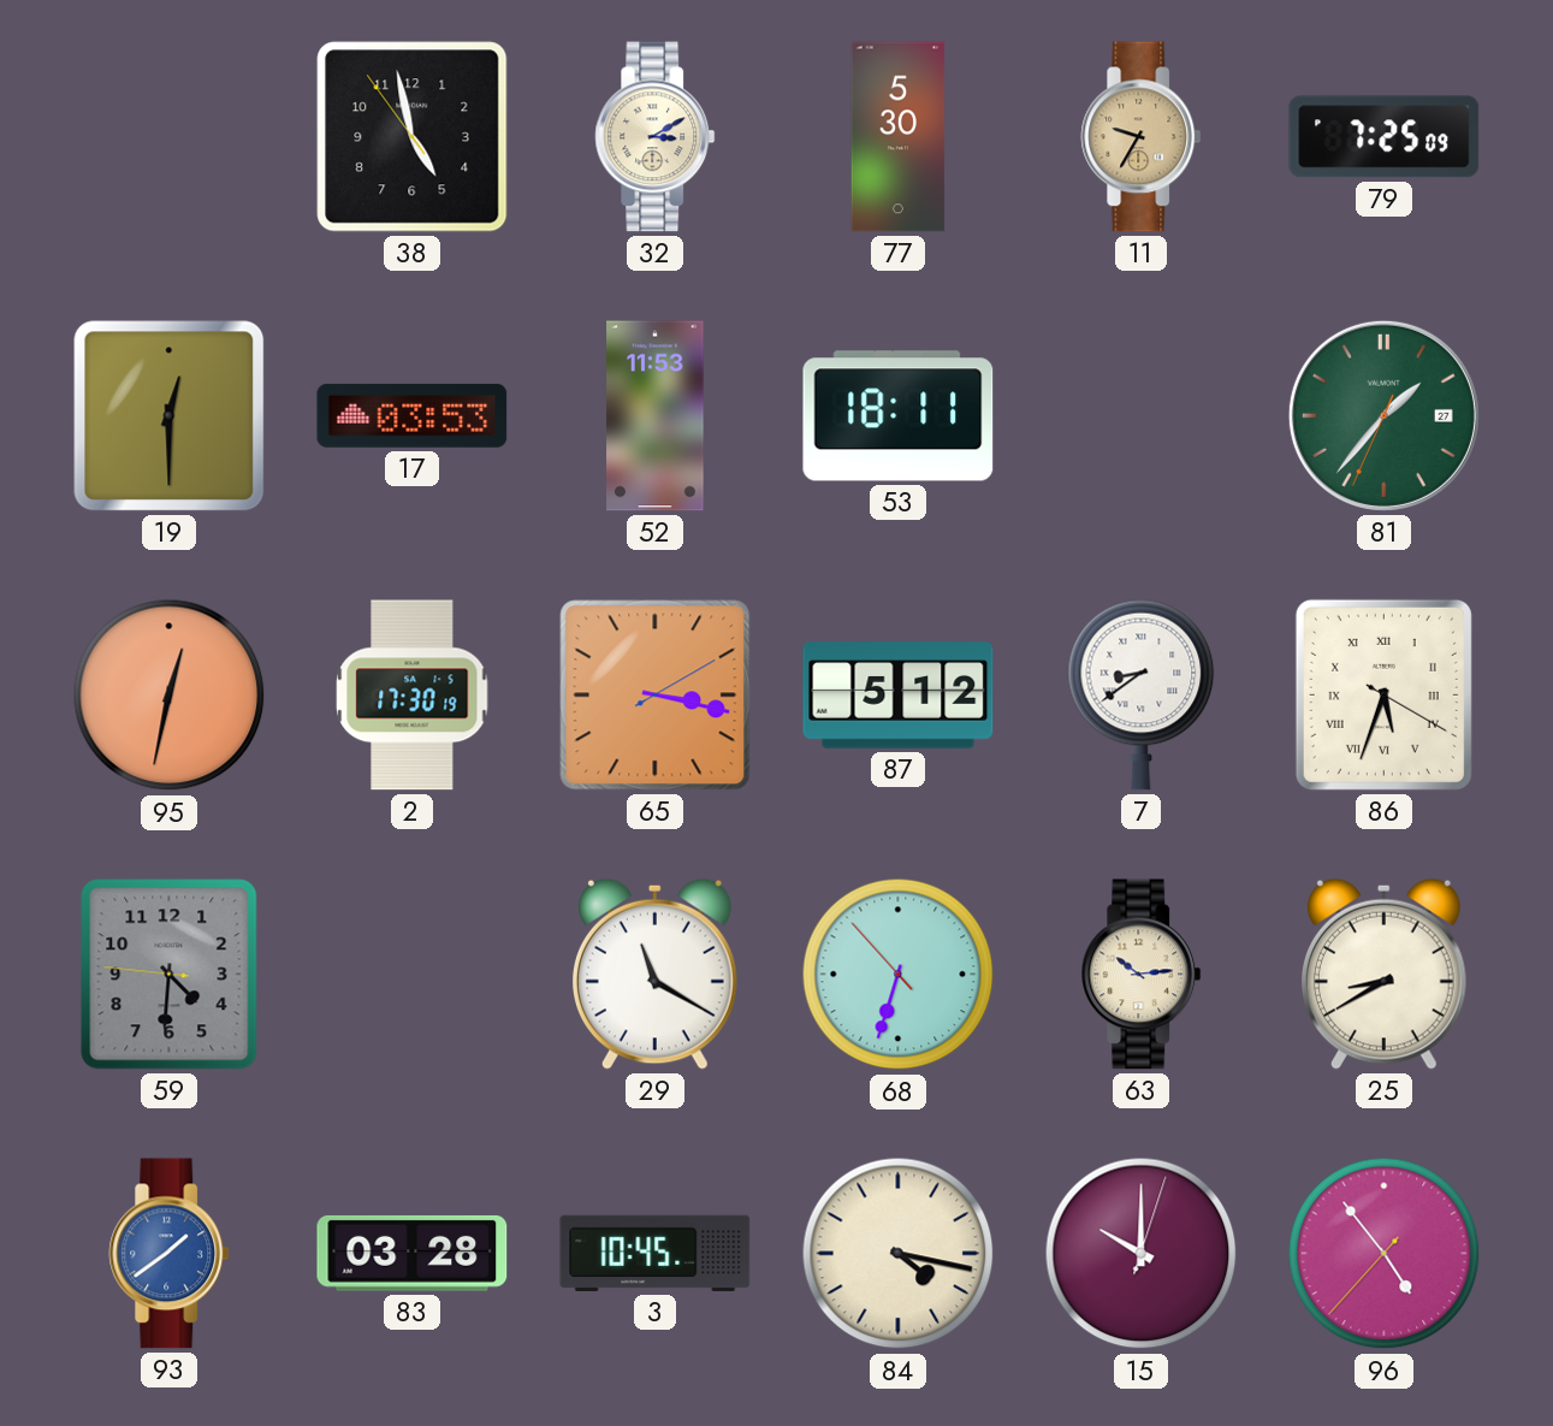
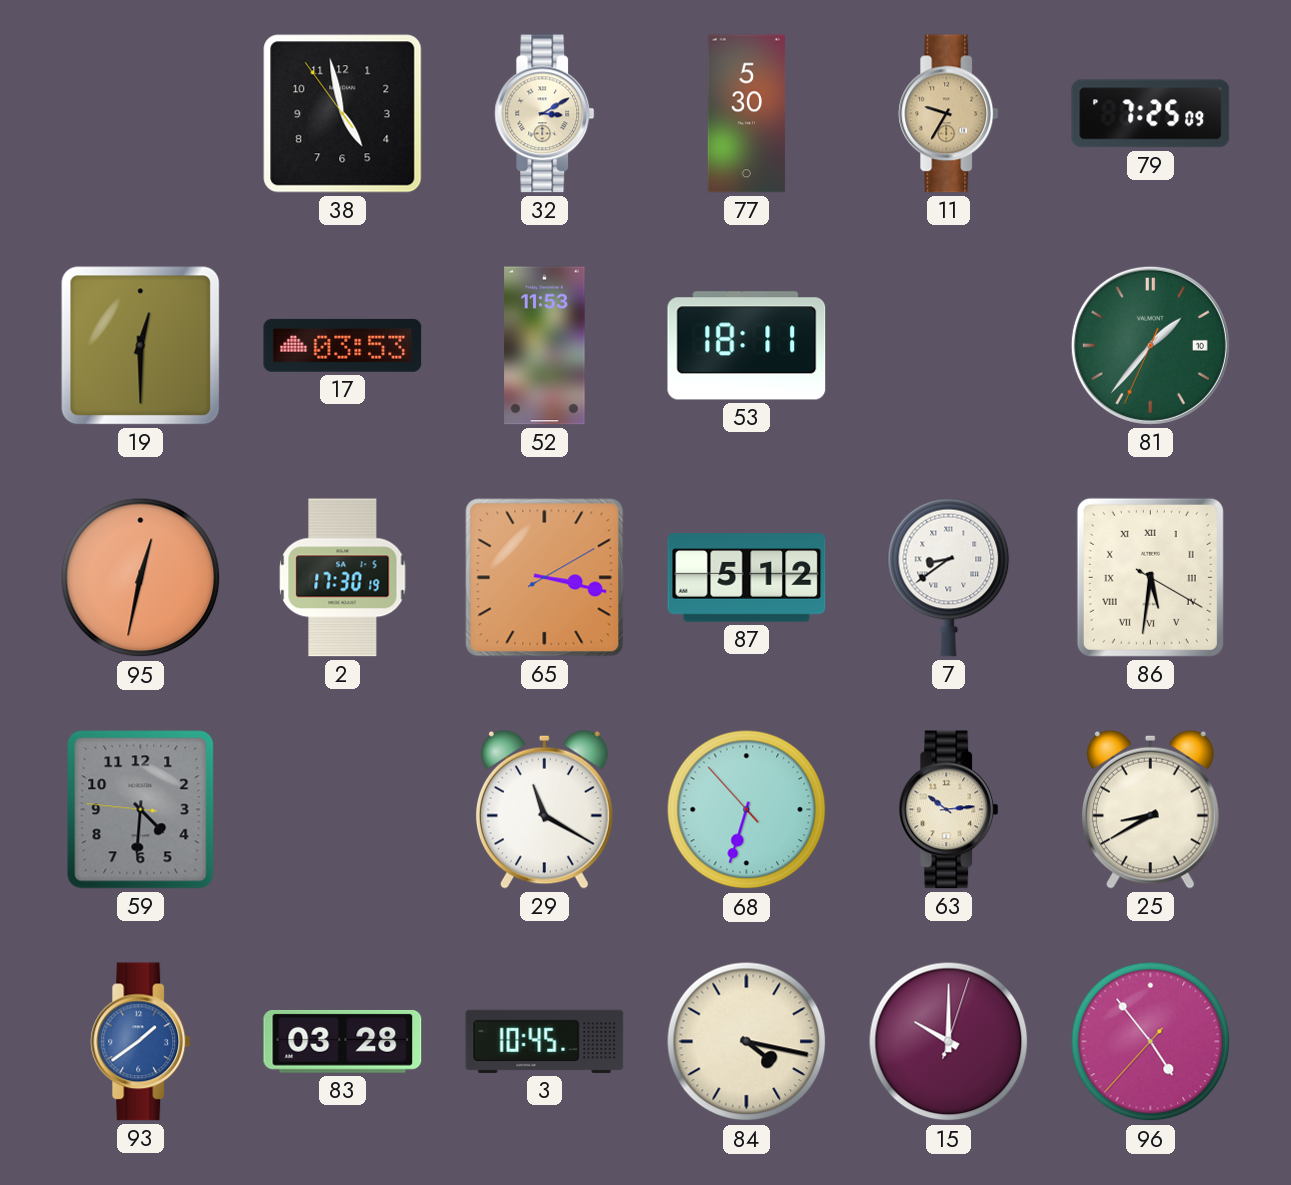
81 date: 27 -> 10 (1150, 345)
86: 5:33 -> 5:31 (1150, 577)
